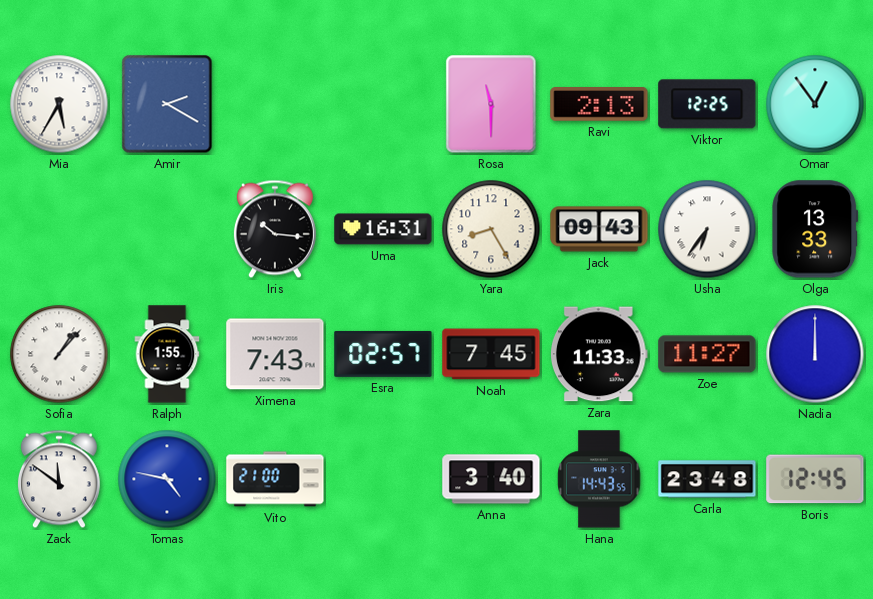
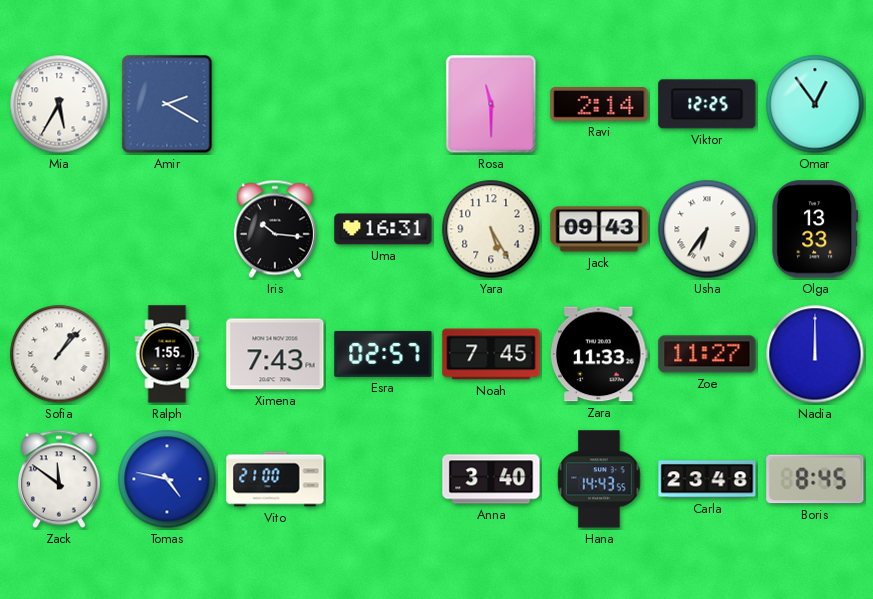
Ravi: 2:13 -> 2:14 (599, 105)
Yara: 8:25 -> 5:25 (491, 229)
Boris: 12:45 -> 8:45 (815, 479)
